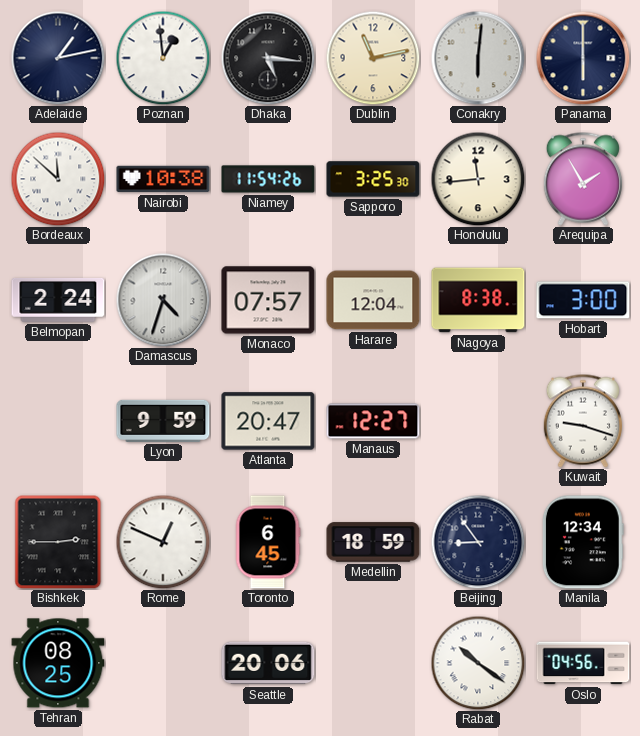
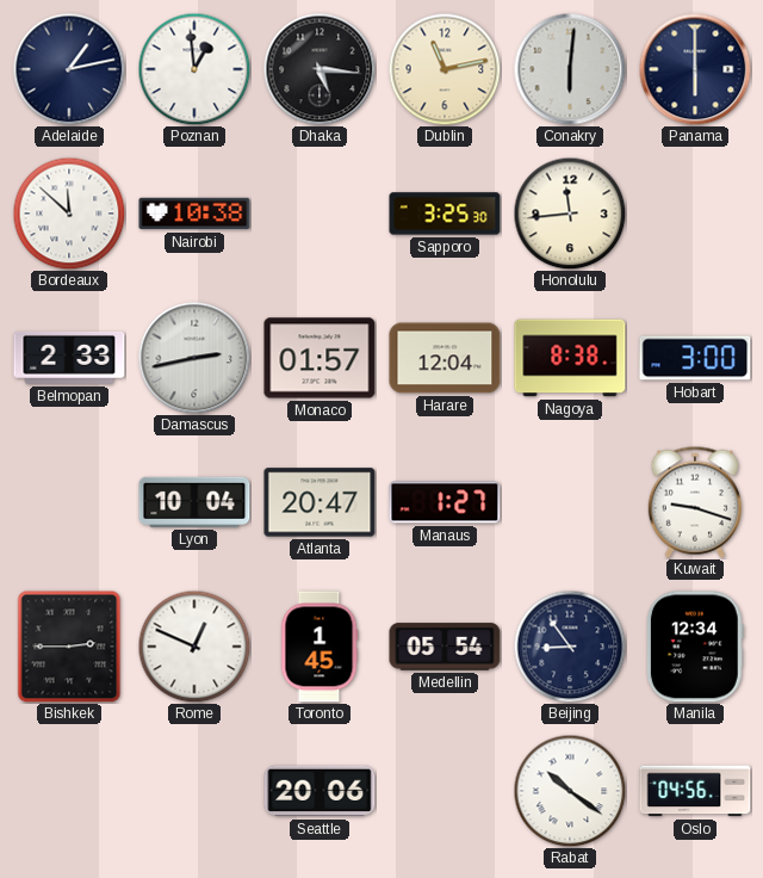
Niamey: 11:54 -> none (268, 179)
Arequipa: 1:55 -> none (583, 179)
Belmopan: 2:24 -> 2:33 (69, 358)
Damascus: 4:33 -> 2:43 (194, 358)
Monaco: 07:57 -> 01:57 (320, 358)
Lyon: 9:59 -> 10:04 (194, 502)
Manaus: 12:27 -> 1:27 (445, 502)
Toronto: 6:45 -> 1:45 (320, 647)
Medellin: 18:59 -> 05:54 (445, 647)
Tehran: 08:25 -> none (58, 663)
